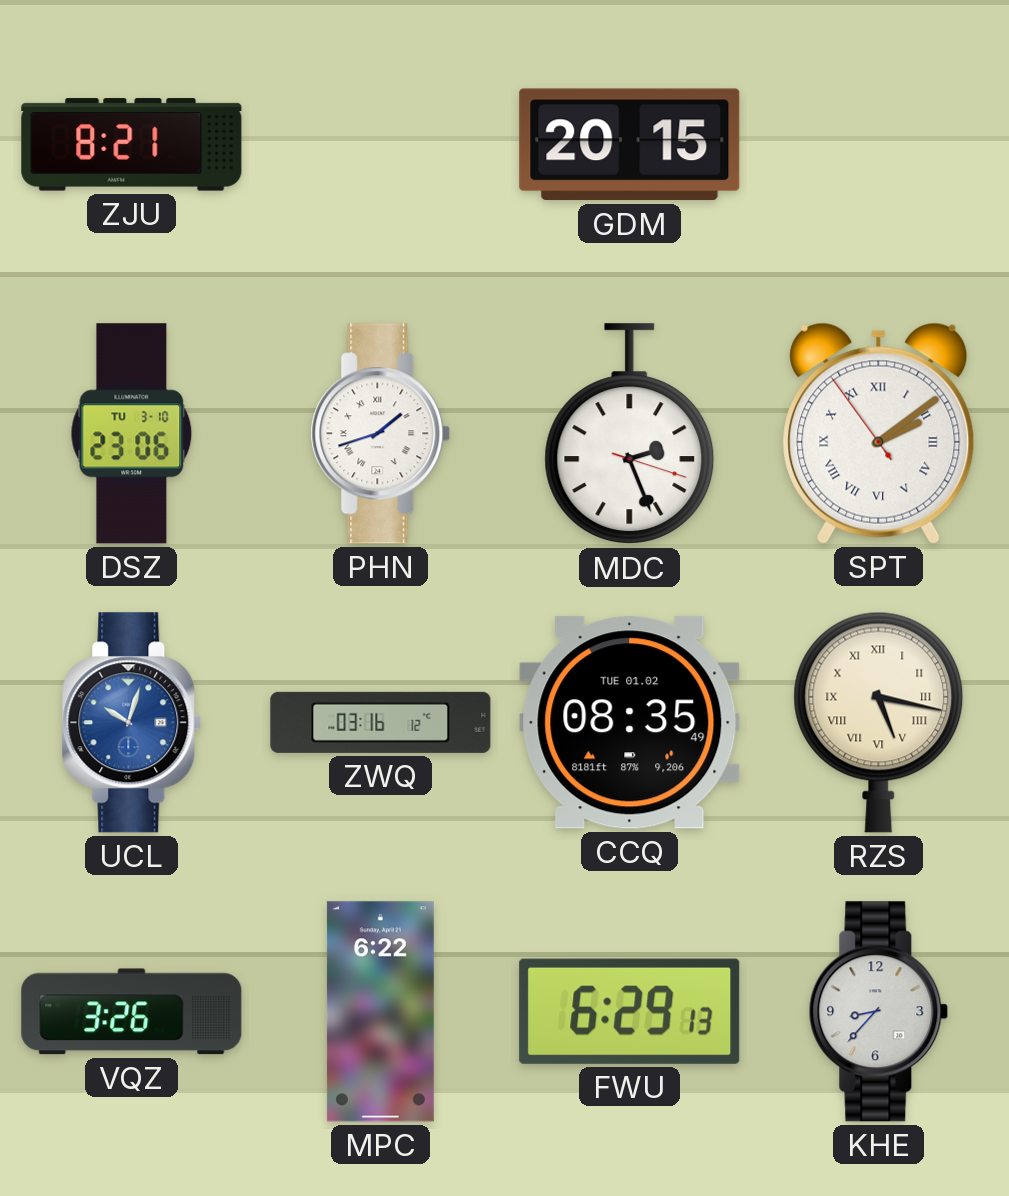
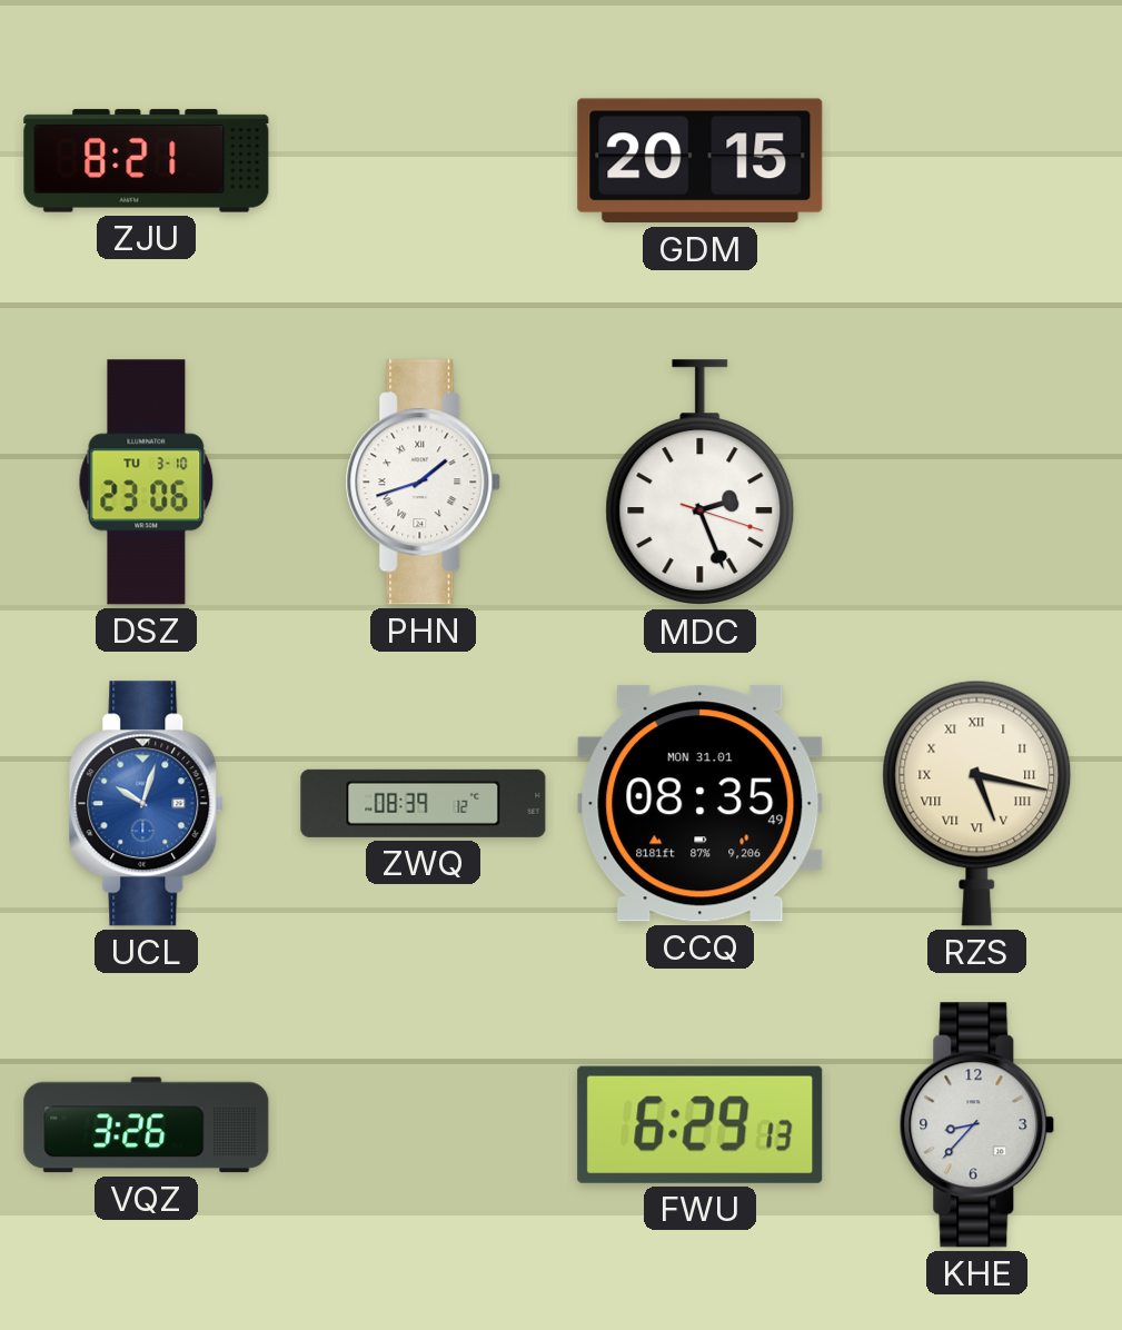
SPT: 2:08 -> none (879, 433)
ZWQ: 03:16 -> 08:39 (424, 803)
CCQ date: TUE 01.02 -> MON 31.01 (701, 804)
MPC: 6:22 -> none (380, 1012)
